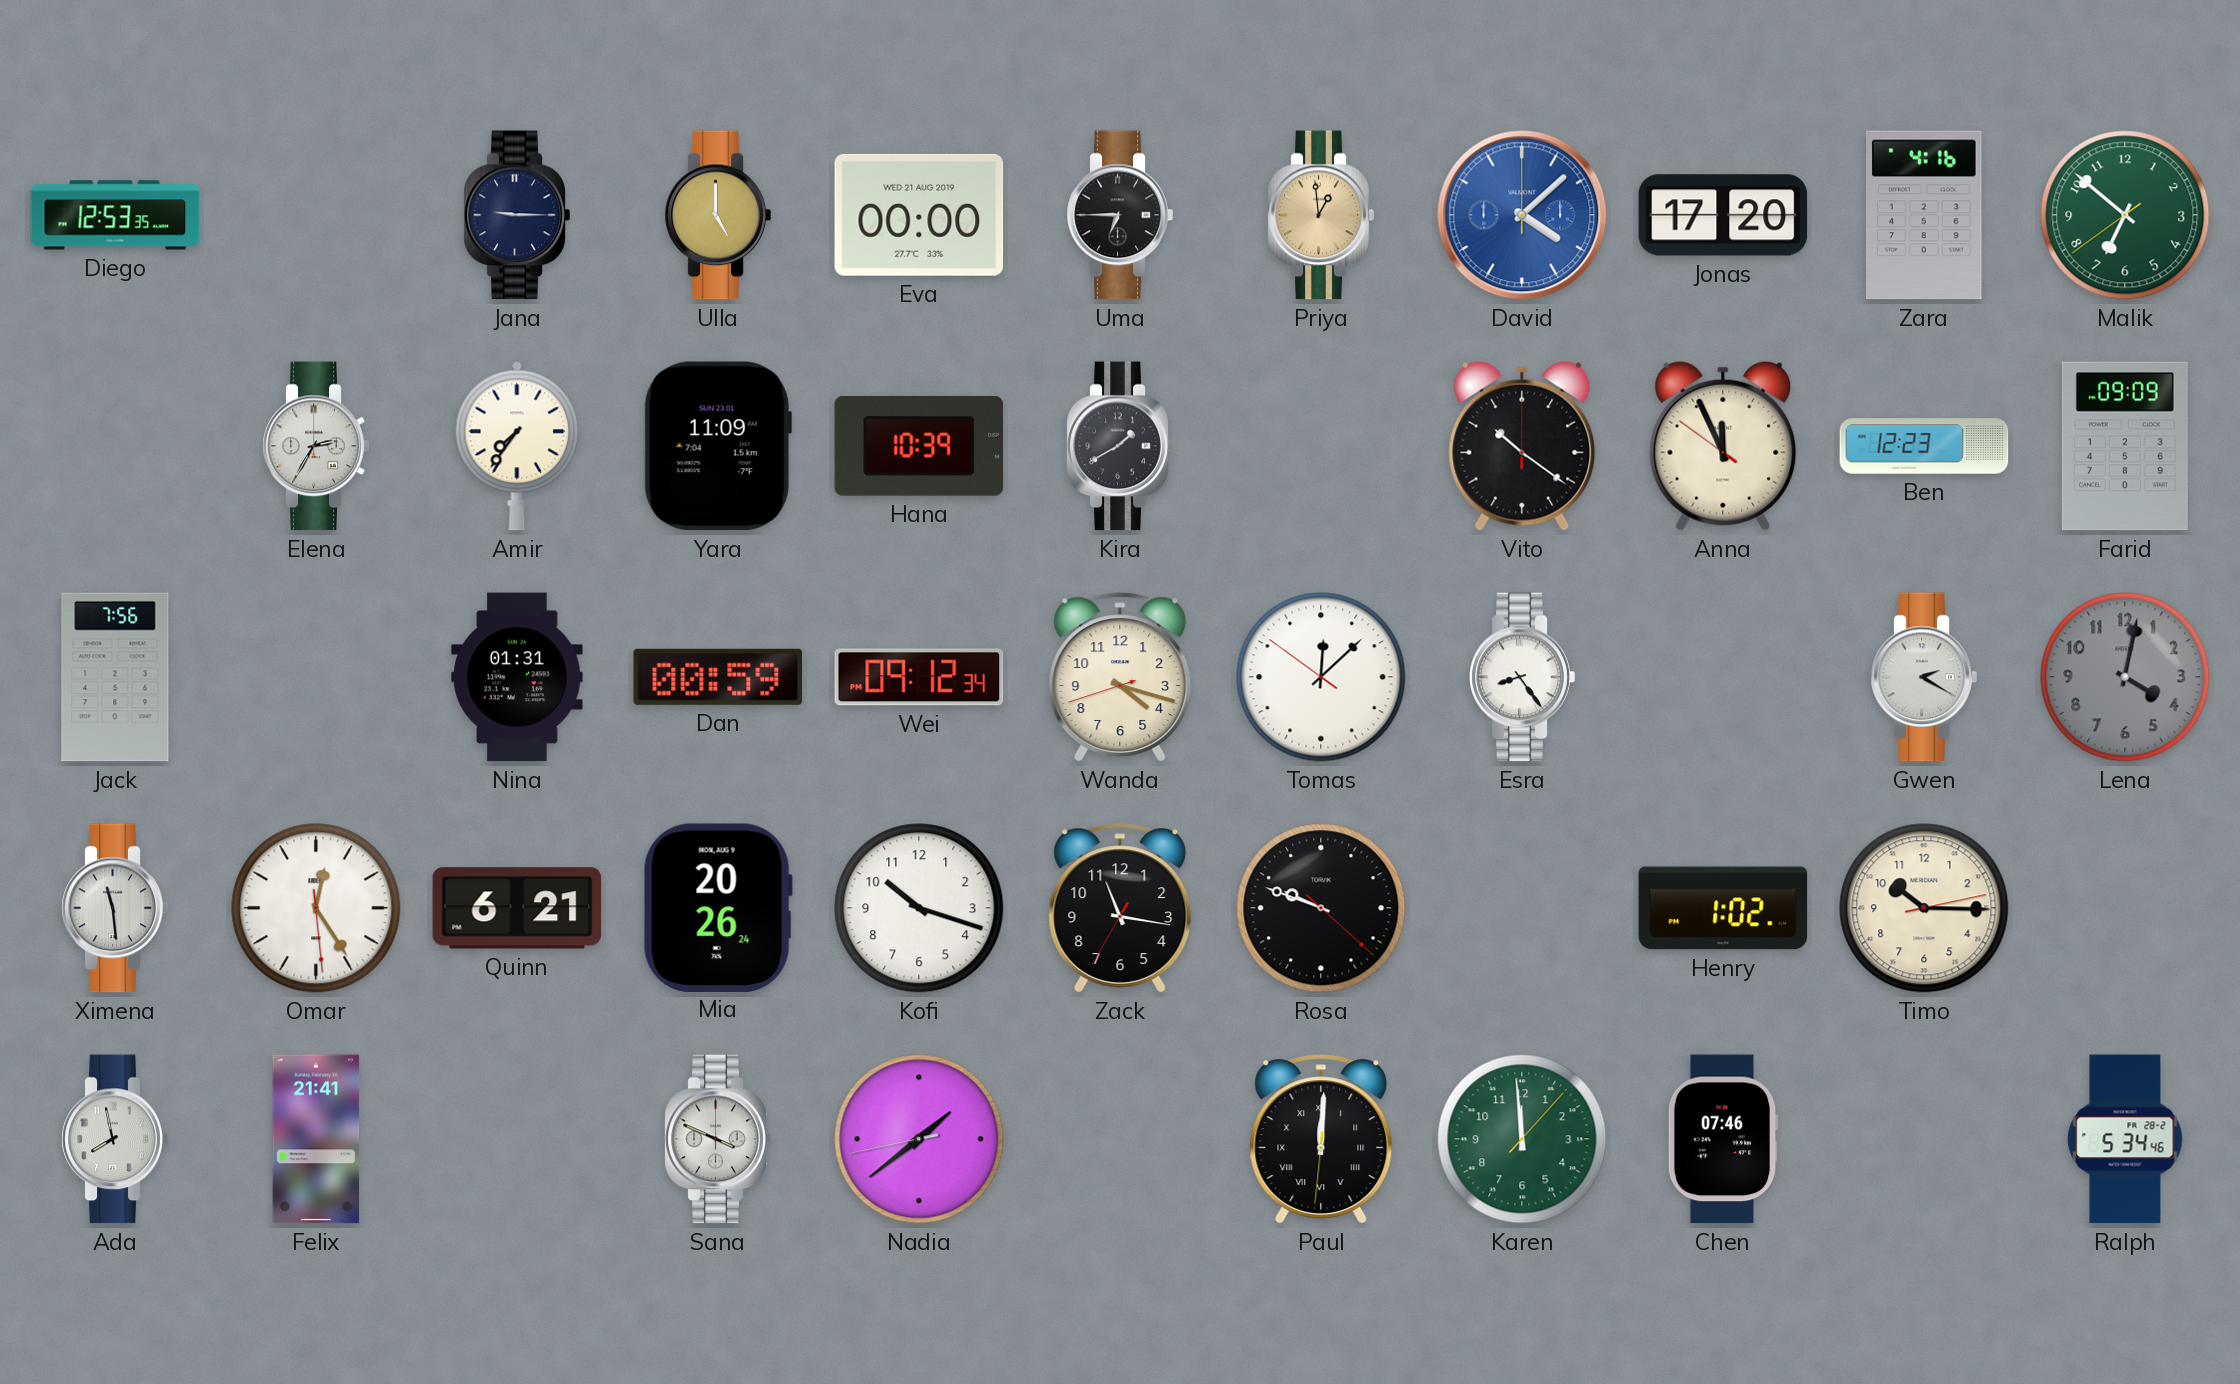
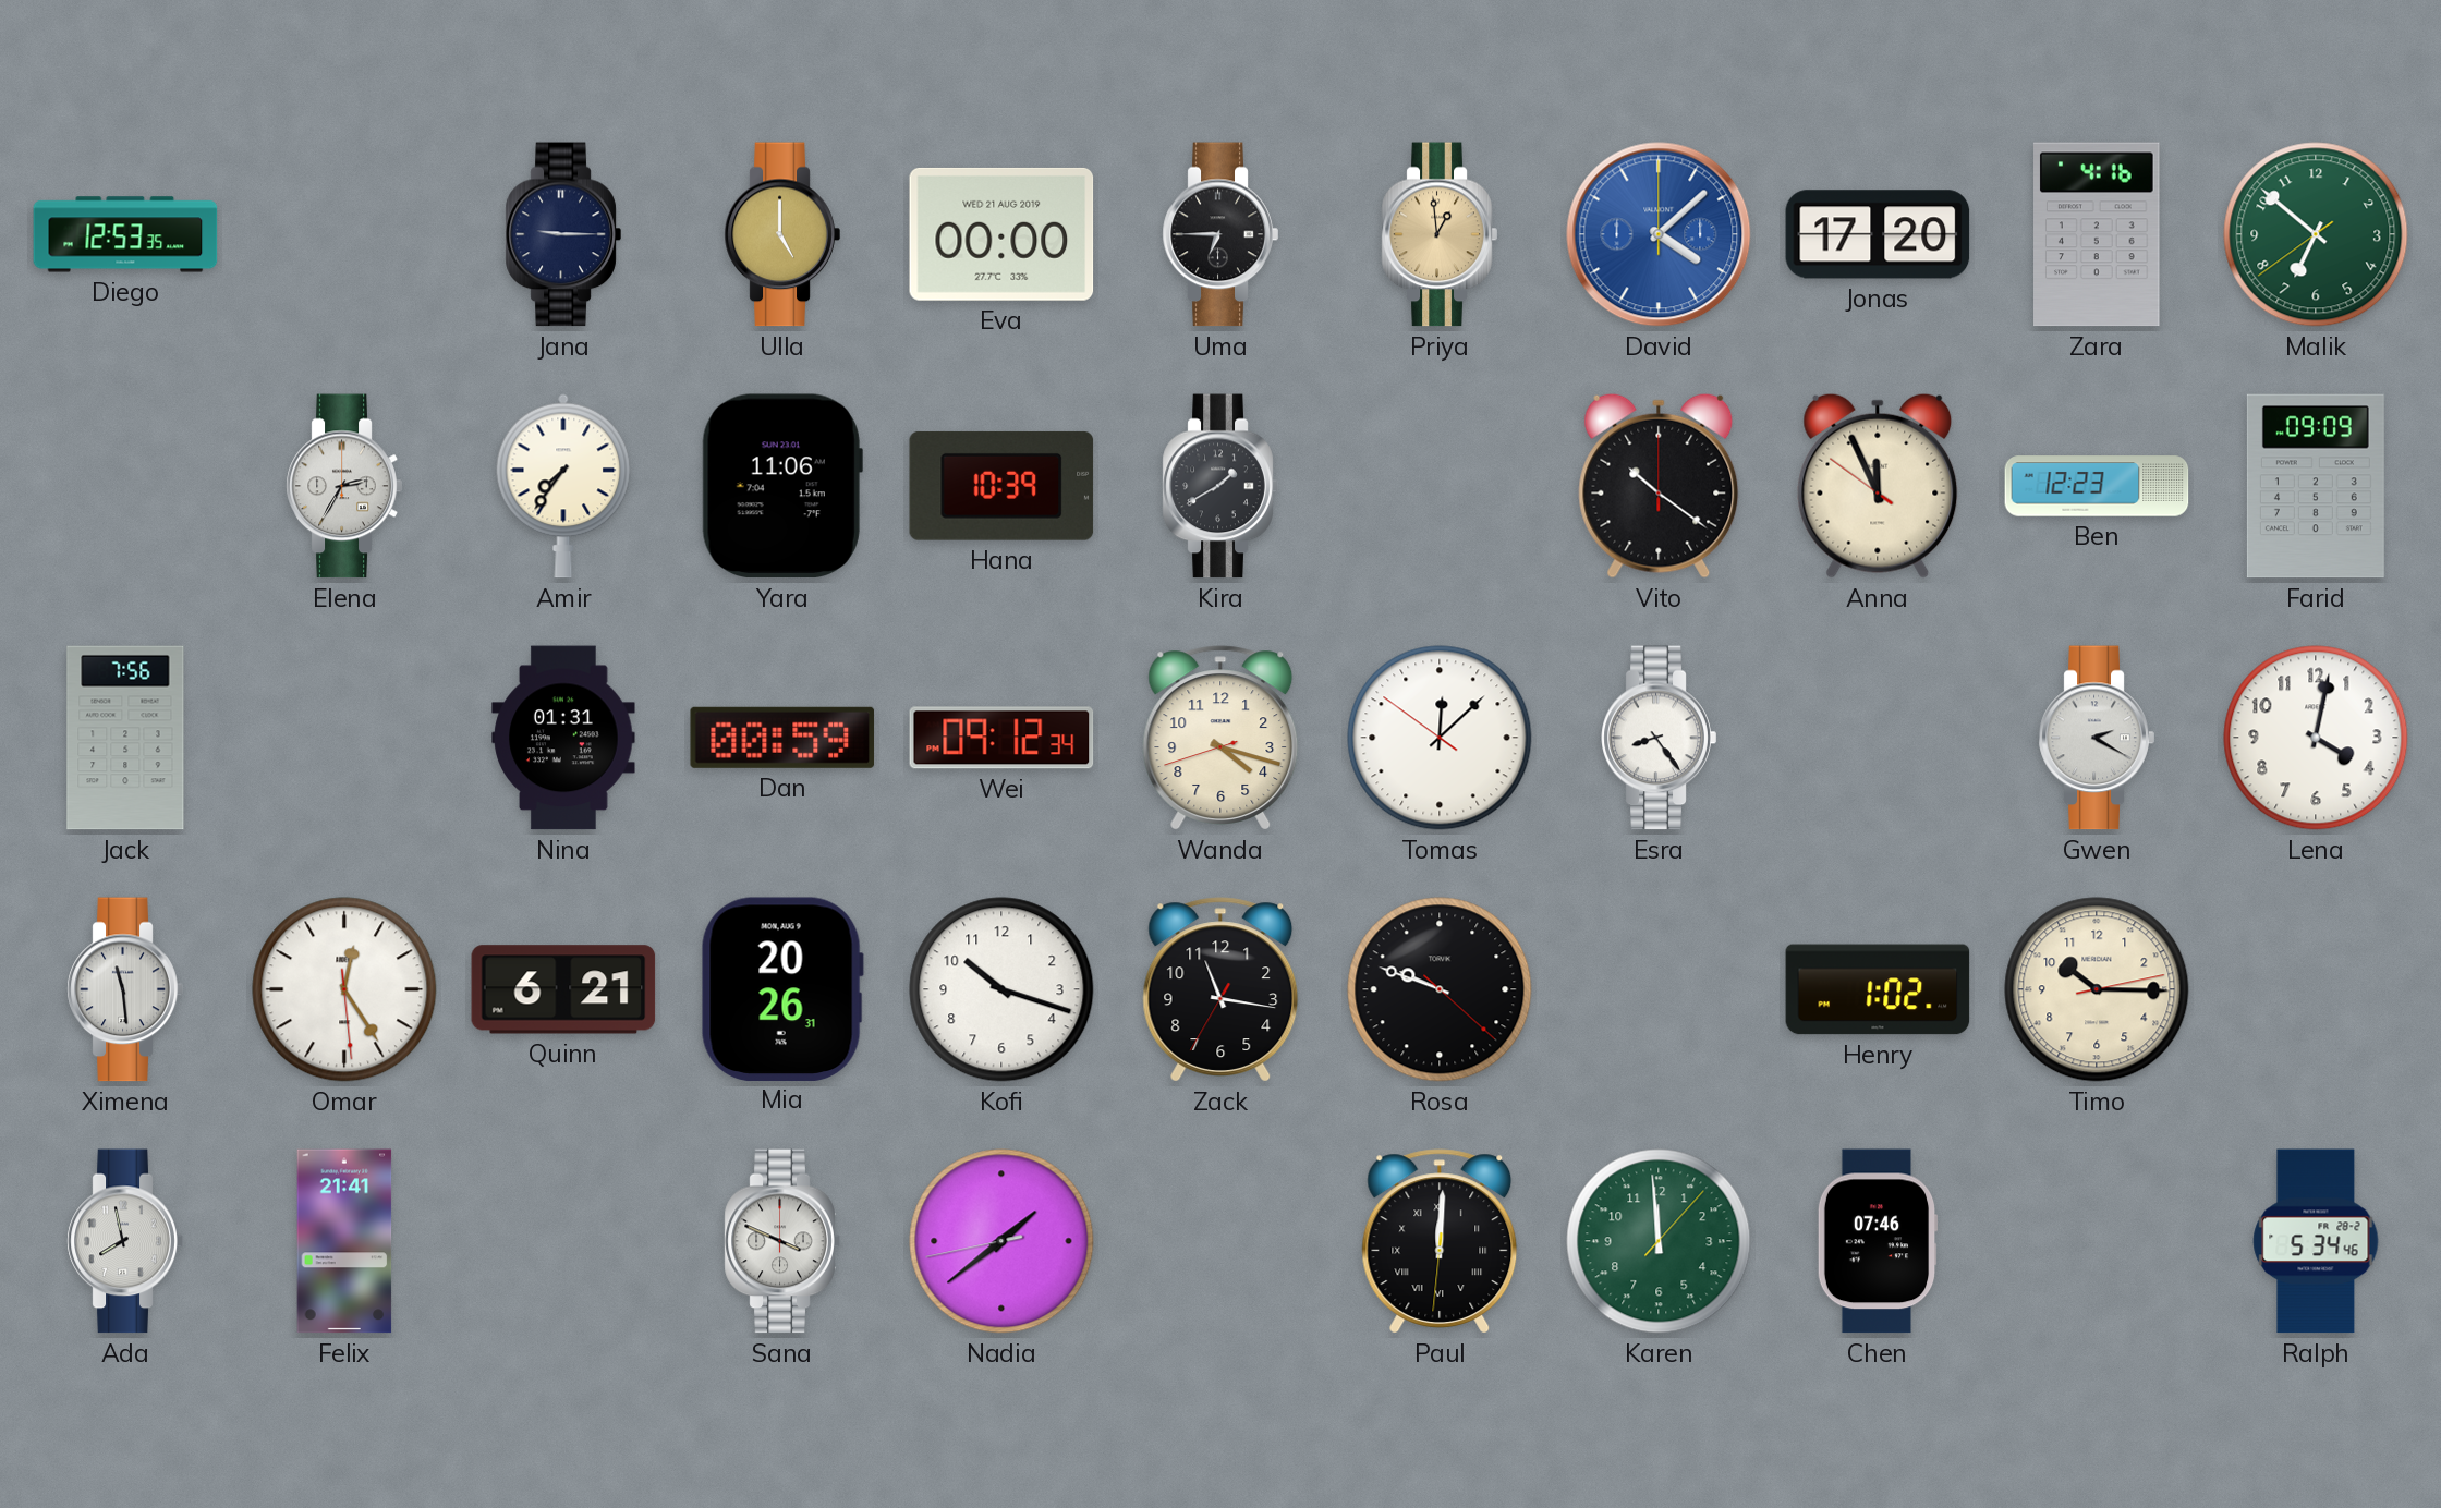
Yara: 11:09 -> 11:06 (782, 486)
Lena dial: grey -> white (2316, 738)
Mia: 20:26:24 -> 20:26:31 (782, 988)
